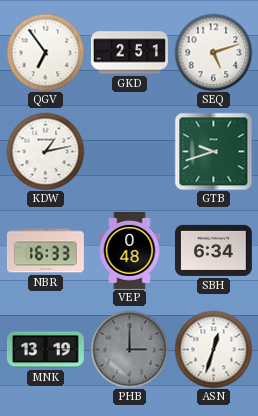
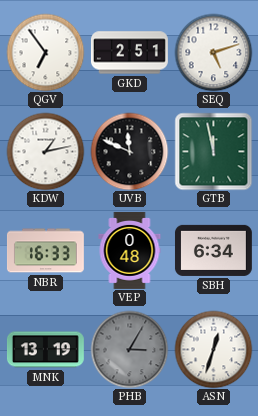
UVB: none -> 11:49 (129, 151)
GTB: 9:42 -> 11:58 (213, 151)
PHB: 3:00 -> 3:05 (129, 349)
